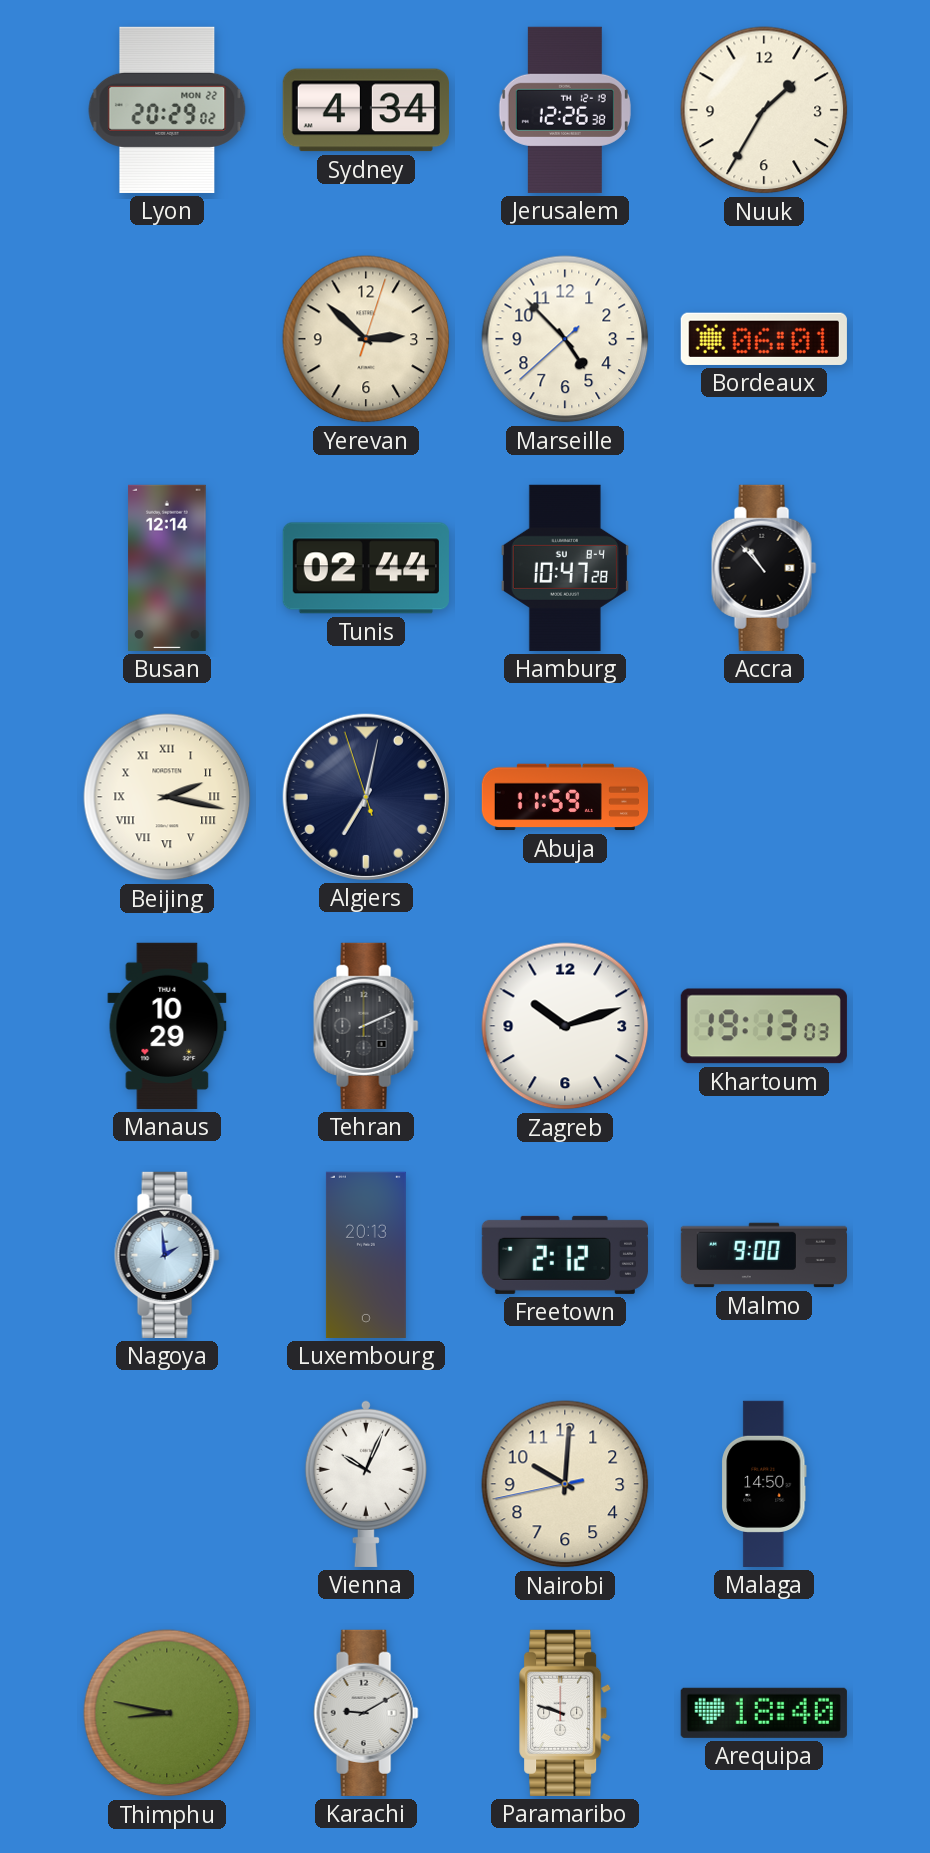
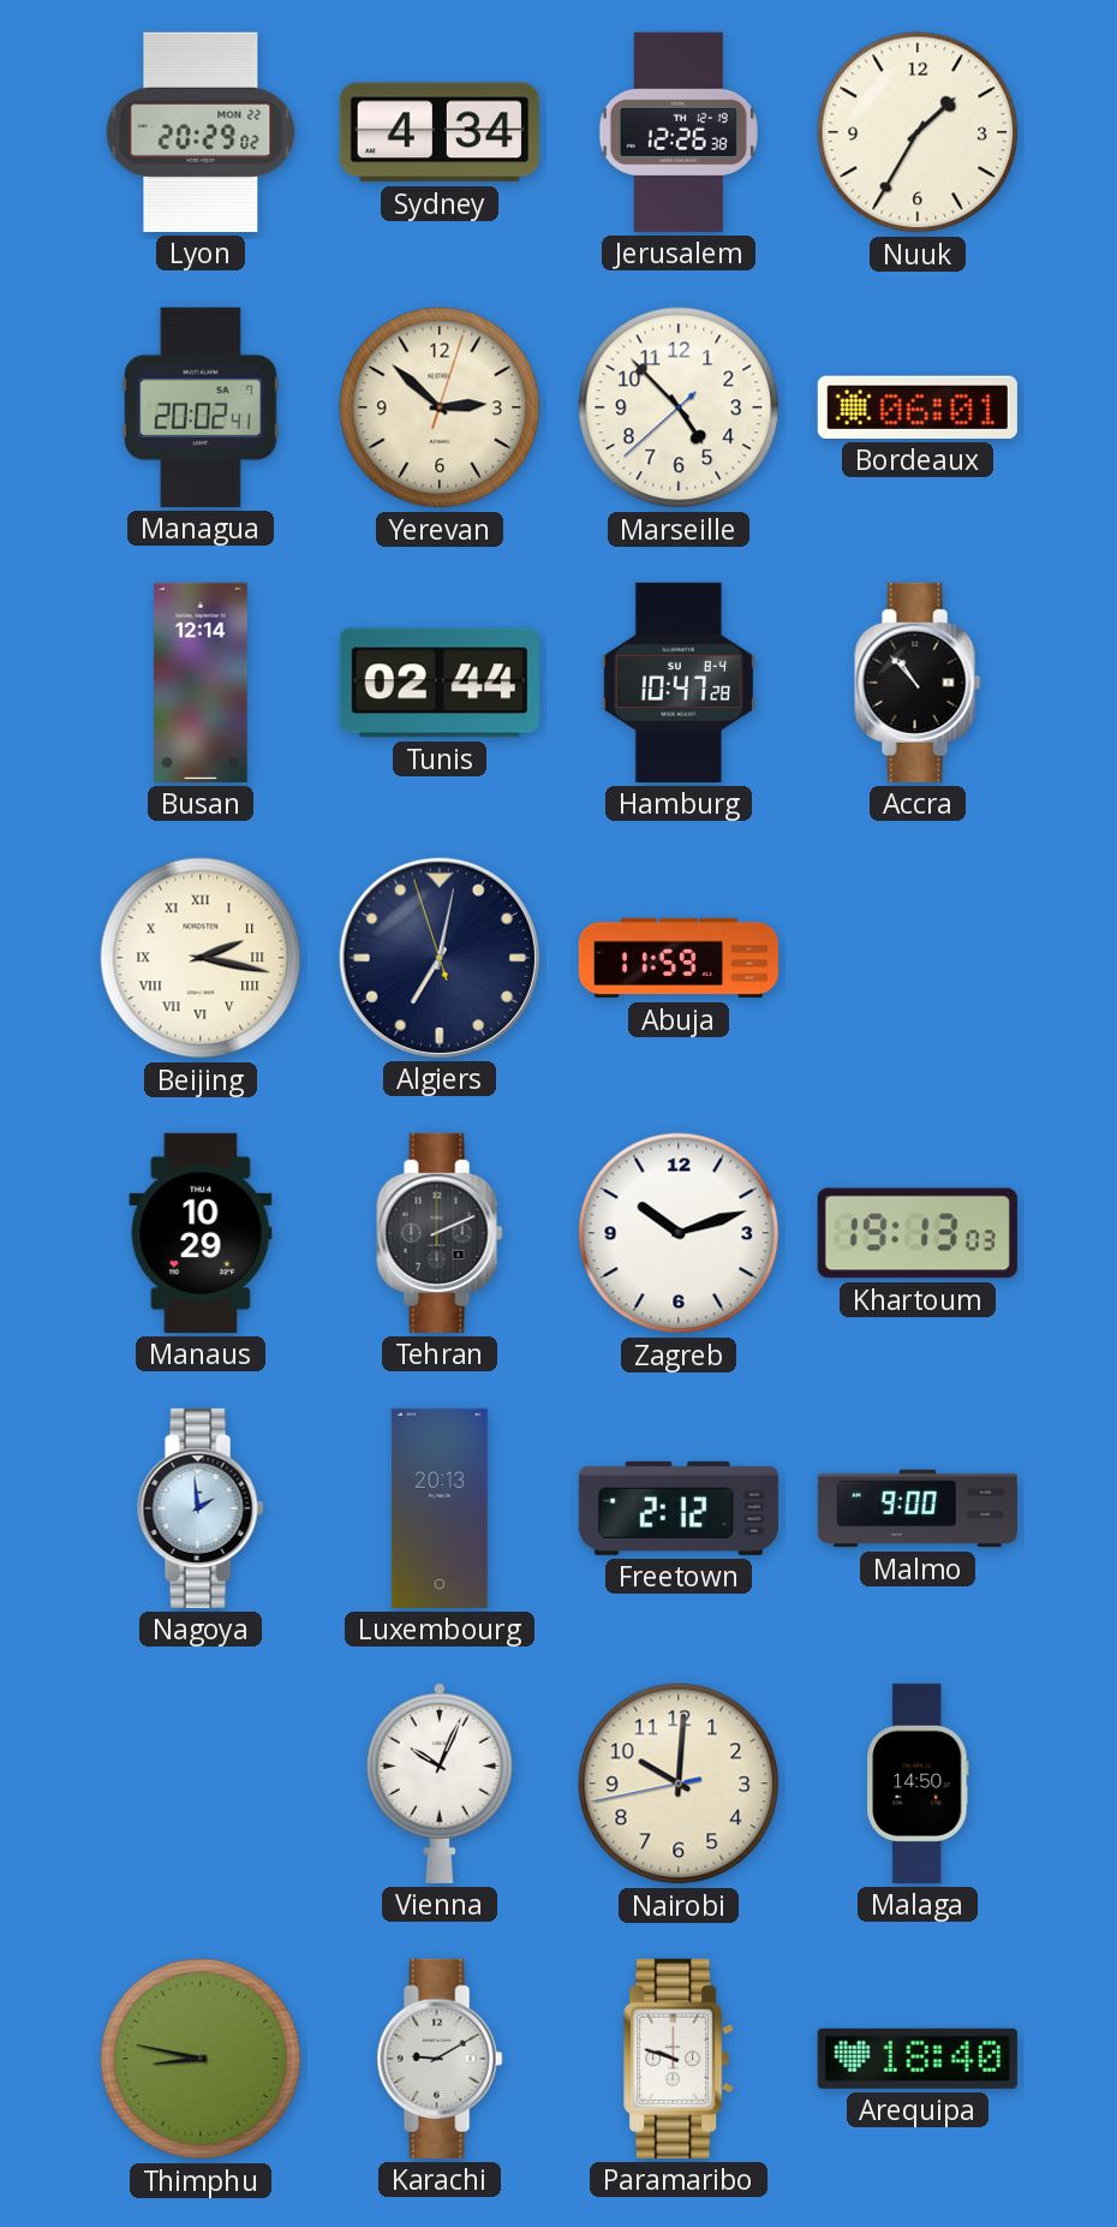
Managua: none -> 20:02 (201, 407)
